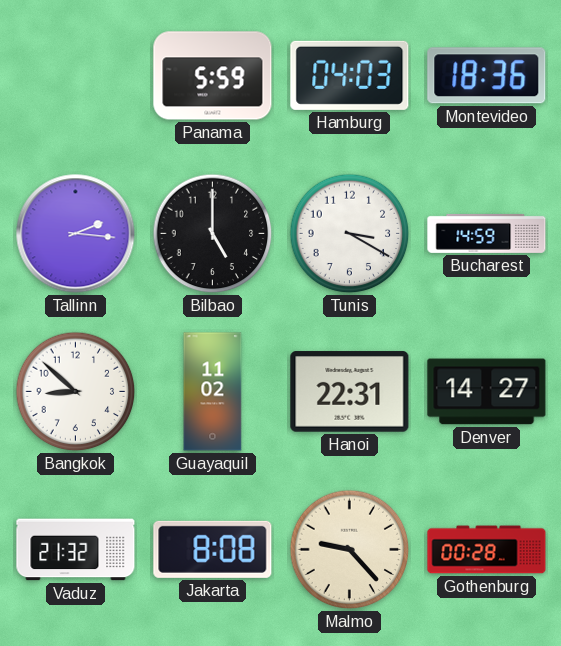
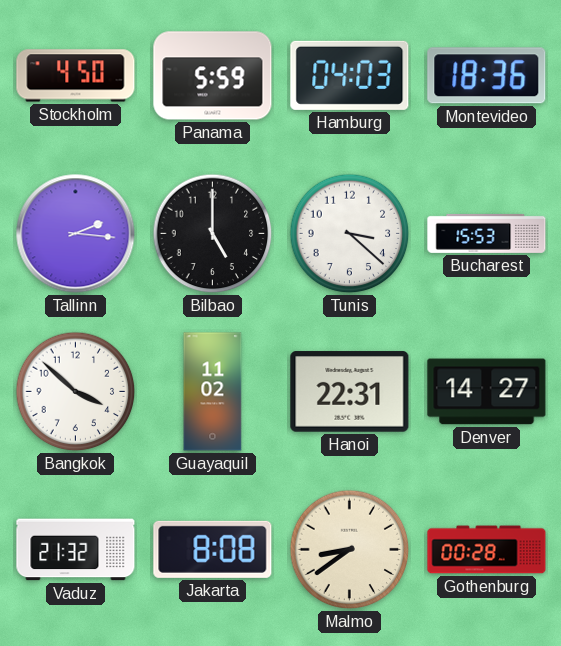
Stockholm: none -> 4:50 (76, 76)
Tunis: 3:20 -> 3:22 (350, 234)
Bucharest: 14:59 -> 15:53 (487, 233)
Bangkok: 8:52 -> 3:52 (76, 392)
Malmo: 9:23 -> 8:39 (350, 550)
